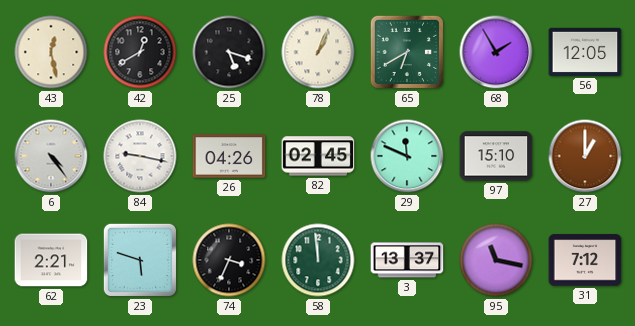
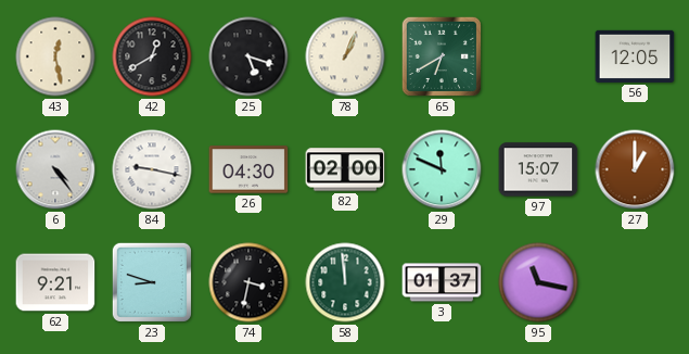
68: 1:55 -> none (496, 52)
26: 04:26 -> 04:30 (248, 169)
82: 02:45 -> 02:00 (345, 169)
97: 15:10 -> 15:07 (538, 169)
62: 2:21 -> 9:21 (55, 282)
23: 5:48 -> 8:48 (152, 282)
74: 3:34 -> 3:32 (248, 282)
3: 13:37 -> 01:37 (442, 282)
31: 7:12 -> none (585, 260)
